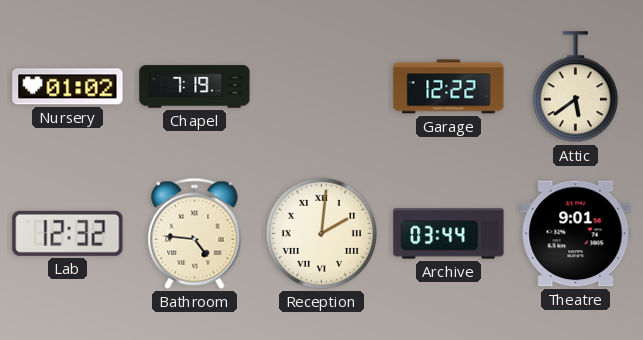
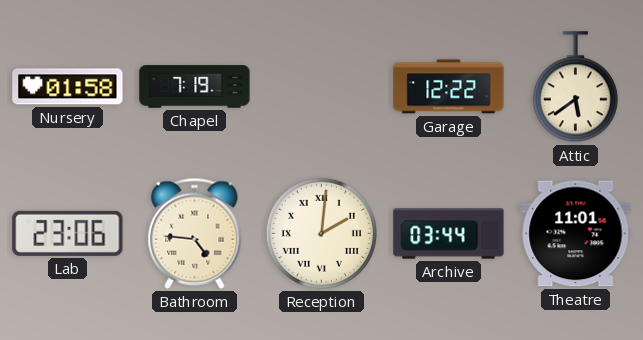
Nursery: 01:02 -> 01:58 (68, 87)
Lab: 12:32 -> 23:06 (68, 233)
Theatre: 9:01 -> 11:01 (576, 234)
